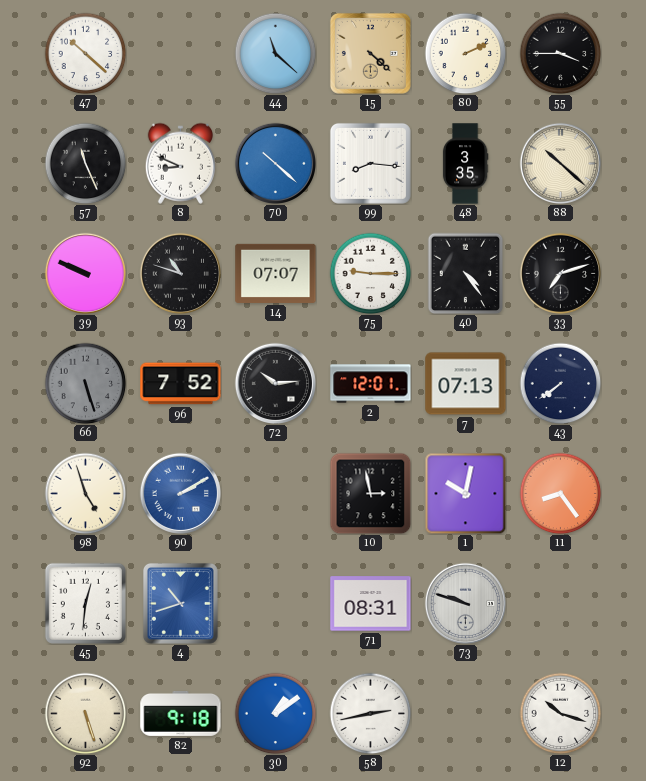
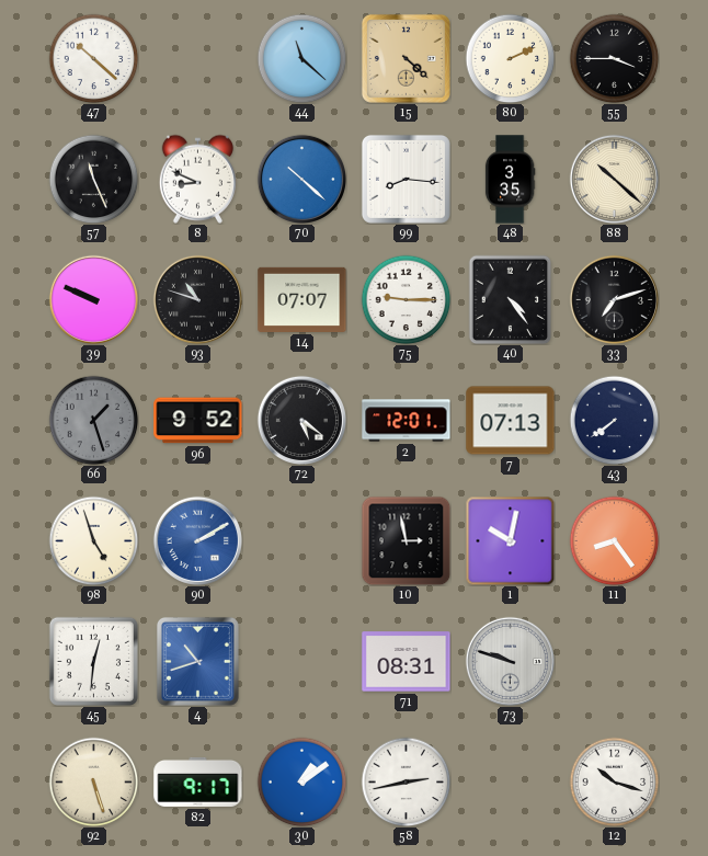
66: 5:27 -> 1:27 (93, 420)
96: 7:52 -> 9:52 (198, 421)
72: 10:14 -> 5:21 (301, 420)
82: 9:18 -> 9:17 (198, 781)
